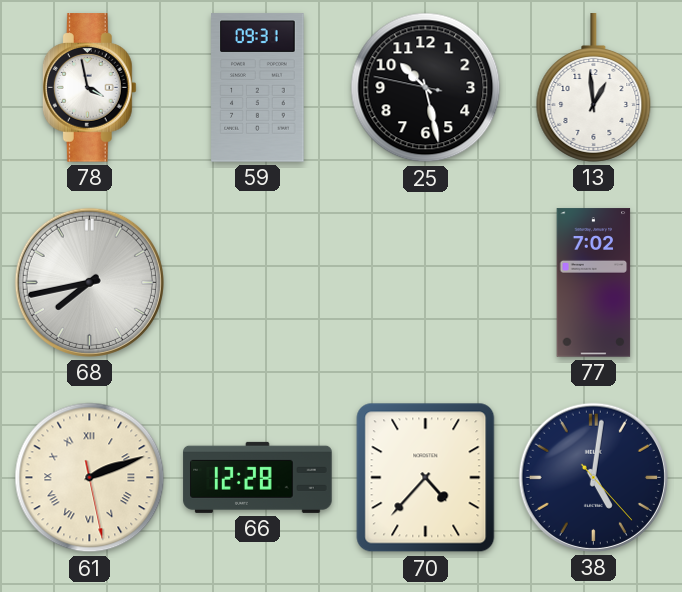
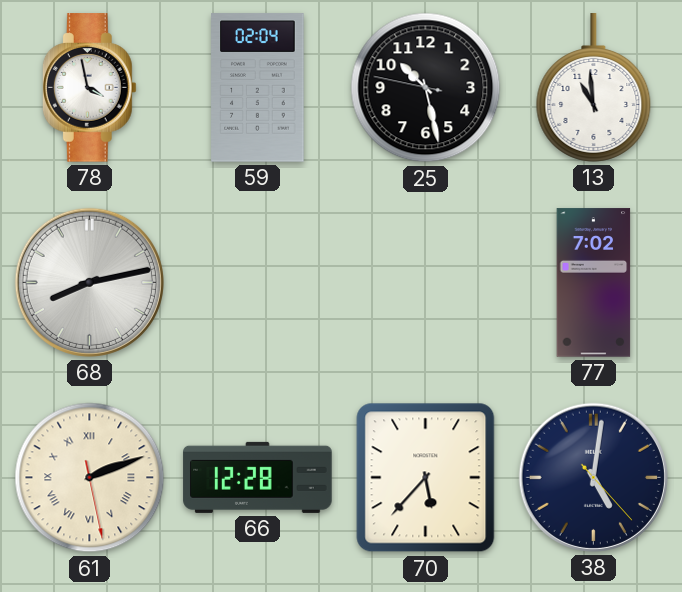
59: 09:31 -> 02:04 (258, 88)
13: 12:59 -> 10:59 (594, 88)
68: 7:43 -> 8:13 (89, 282)
70: 4:37 -> 5:37 (426, 478)
